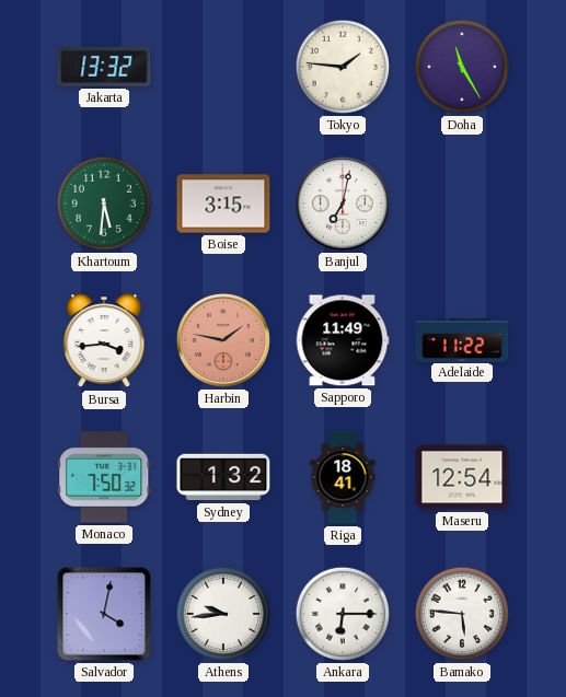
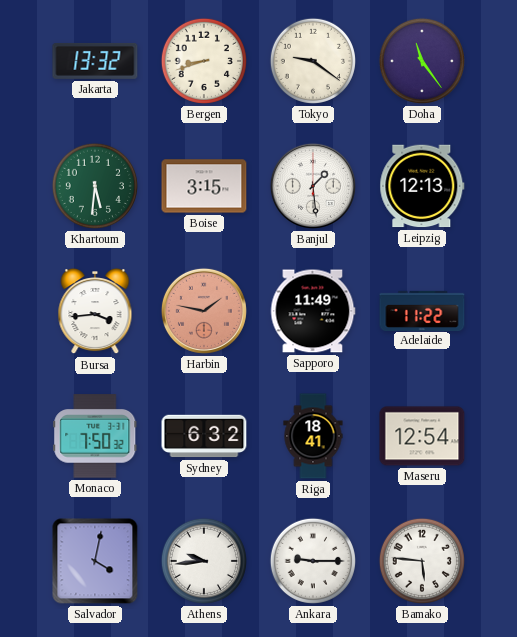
Bergen: none -> 8:42 (204, 61)
Tokyo: 1:46 -> 9:21 (313, 61)
Doha: 11:25 -> 11:24 (422, 61)
Banjul: 7:02 -> 1:29 (313, 186)
Leipzig: none -> 12:13 (422, 186)
Sydney: 1:32 -> 6:32 (204, 436)
Ankara: 6:15 -> 9:15 (313, 561)
